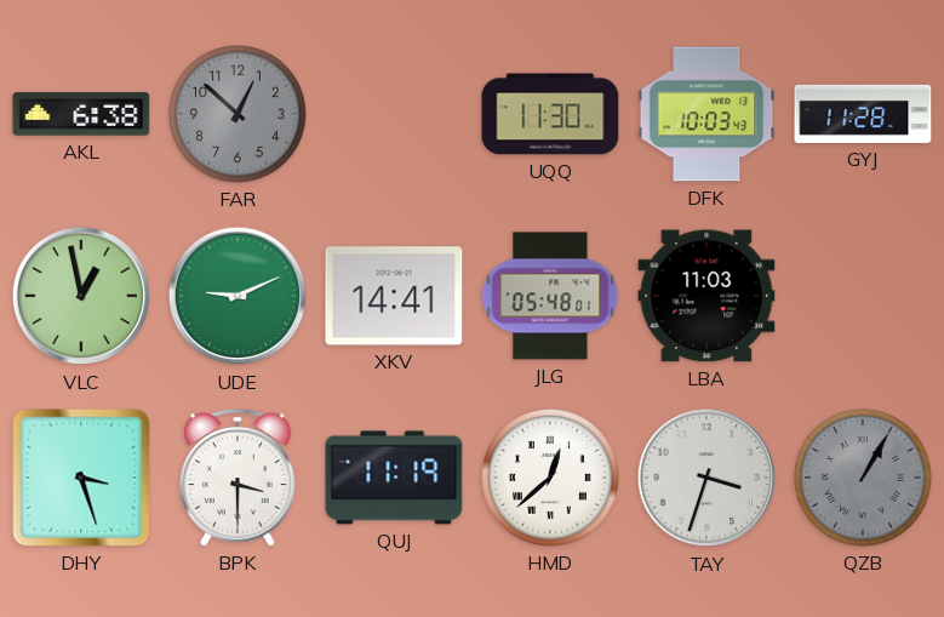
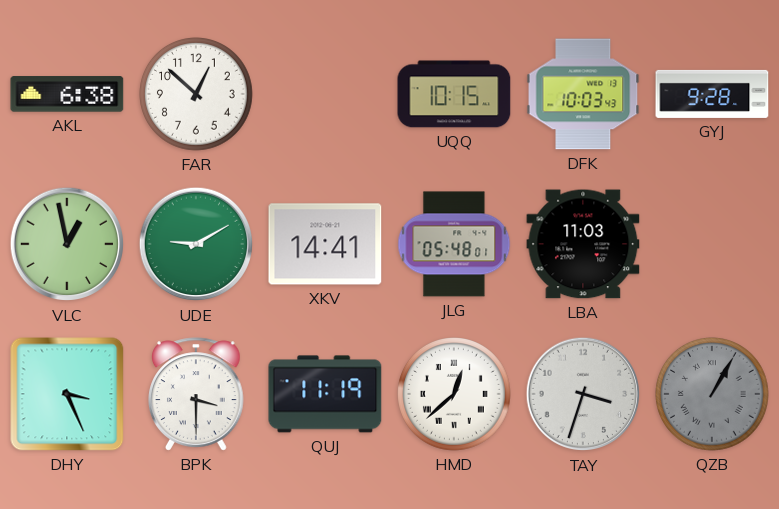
FAR dial: grey -> white (197, 95)
UQQ: 11:30 -> 10:15 (454, 94)
GYJ: 11:28 -> 9:28 (712, 94)
UDE: 9:11 -> 9:10 (196, 244)
DHY: 3:27 -> 3:26 (67, 394)
